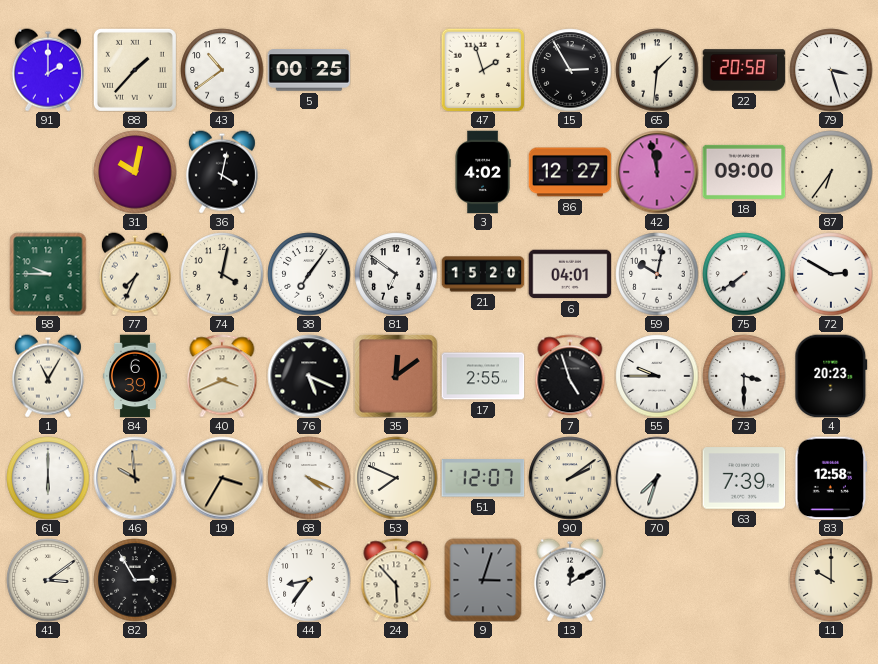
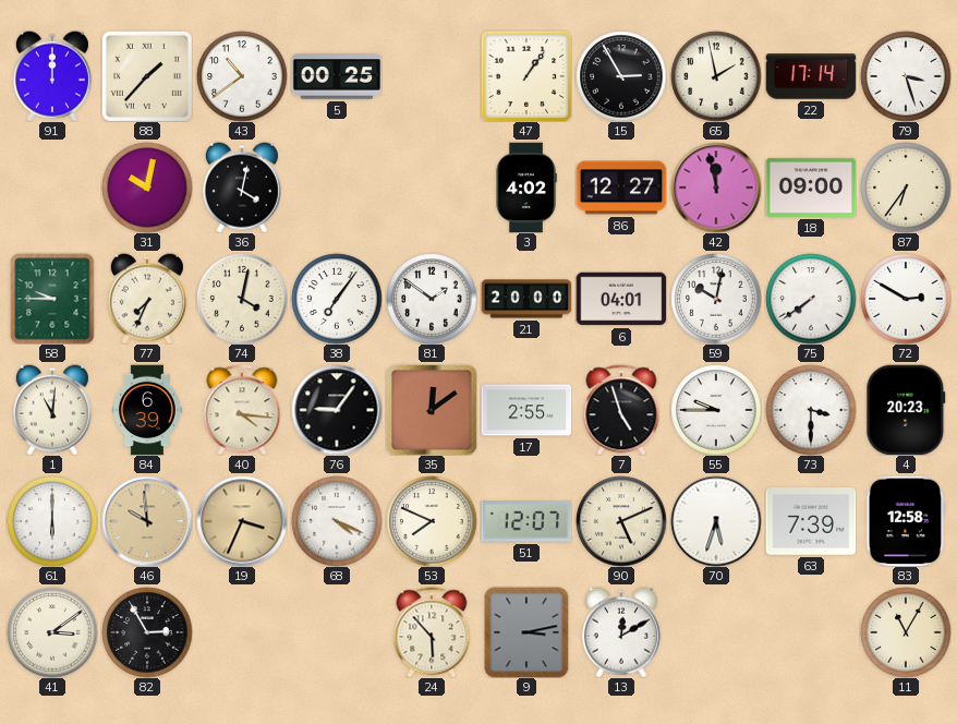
91: 2:00 -> 12:00 (52, 76)
47: 1:57 -> 1:06 (526, 76)
65: 1:31 -> 1:58 (716, 76)
22: 20:58 -> 17:14 (811, 76)
81: 6:51 -> 1:51 (432, 299)
21: 15:20 -> 20:00 (526, 299)
1: 11:05 -> 11:01 (52, 410)
40: 3:41 -> 4:16 (242, 410)
76: 5:19 -> 9:06 (337, 410)
19: 3:35 -> 3:34 (242, 521)
90: 2:09 -> 5:11 (621, 521)
70: 7:33 -> 5:33 (716, 521)
44: 8:36 -> none (309, 580)
9: 3:03 -> 3:13 (526, 632)
11: 10:00 -> 11:05 (906, 632)
